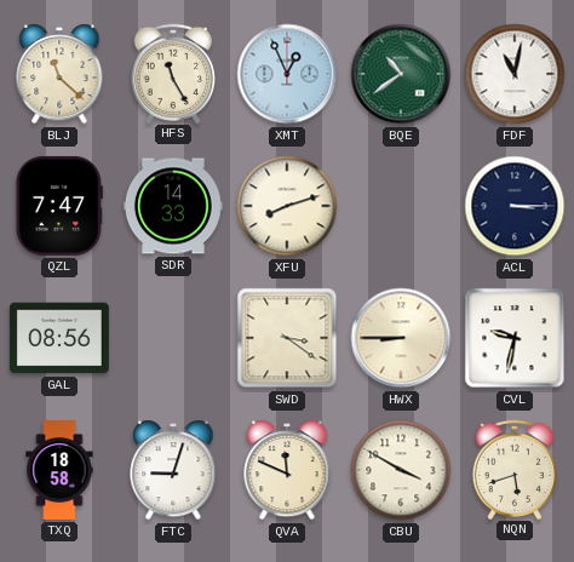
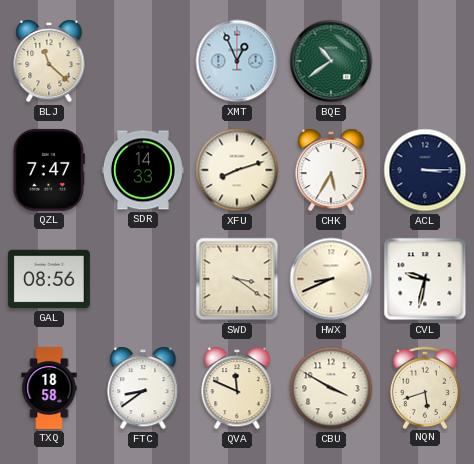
HFS: 11:25 -> none (172, 73)
FDF: 11:02 -> none (515, 74)
CHK: none -> 5:35 (331, 170)
HWX: 8:45 -> 8:41 (331, 279)
FTC: 9:03 -> 8:39 (143, 388)
